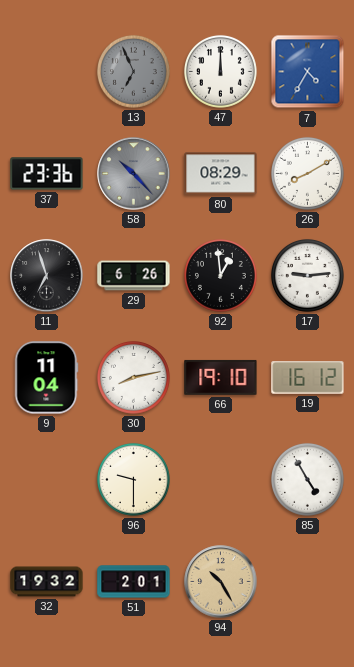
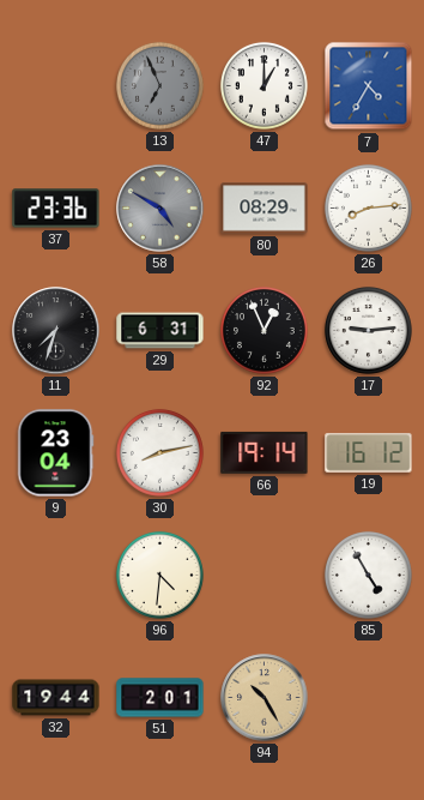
47: 12:00 -> 1:00 (264, 85)
58: 10:23 -> 4:50 (160, 209)
26: 8:10 -> 8:14 (368, 207)
11: 6:57 -> 7:33 (56, 331)
29: 6:26 -> 6:31 (160, 331)
92: 12:59 -> 12:56 (264, 330)
9: 11:04 -> 23:04 (55, 453)
66: 19:10 -> 19:14 (265, 452)
96: 9:30 -> 4:31 (159, 575)
32: 19:32 -> 19:44 (56, 698)
